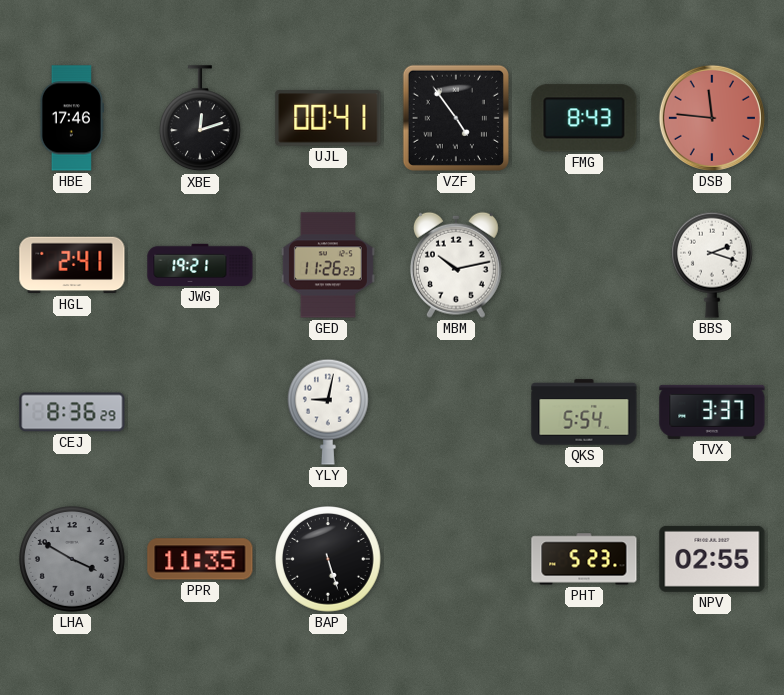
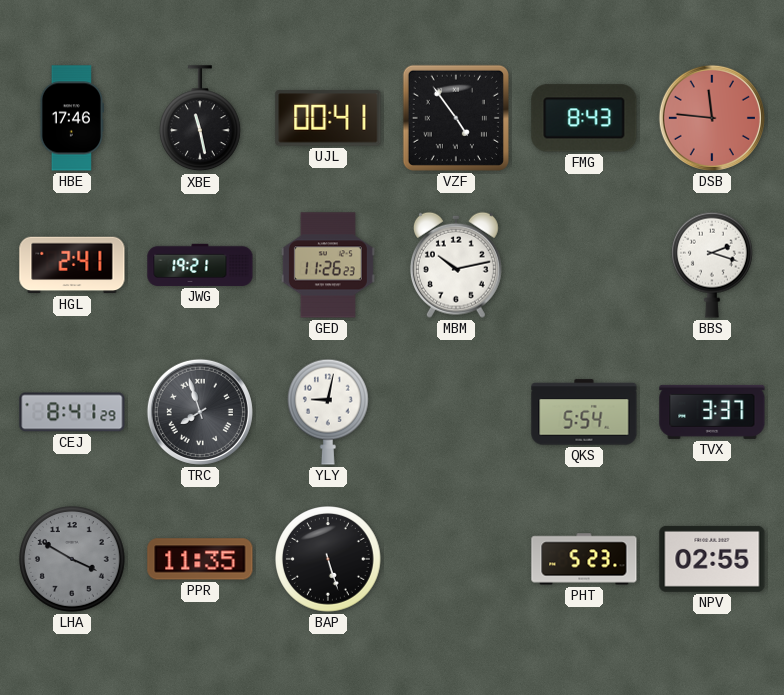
XBE: 12:12 -> 11:28 (200, 119)
CEJ: 8:36 -> 8:41 (72, 412)
TRC: none -> 7:57 (200, 412)
